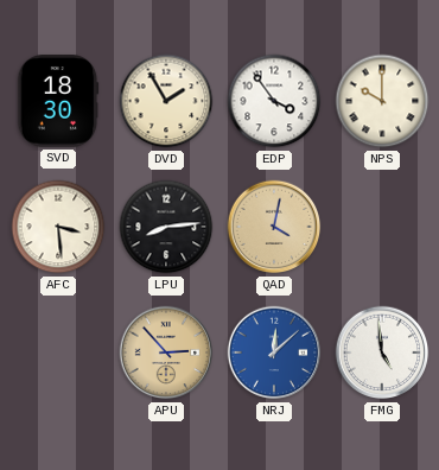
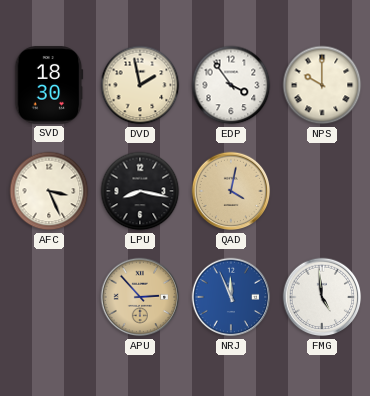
DVD: 1:55 -> 1:58 (140, 85)
AFC: 3:29 -> 3:26 (49, 191)
LPU: 8:14 -> 8:17 (140, 191)
NRJ: 12:08 -> 11:56 (231, 297)
